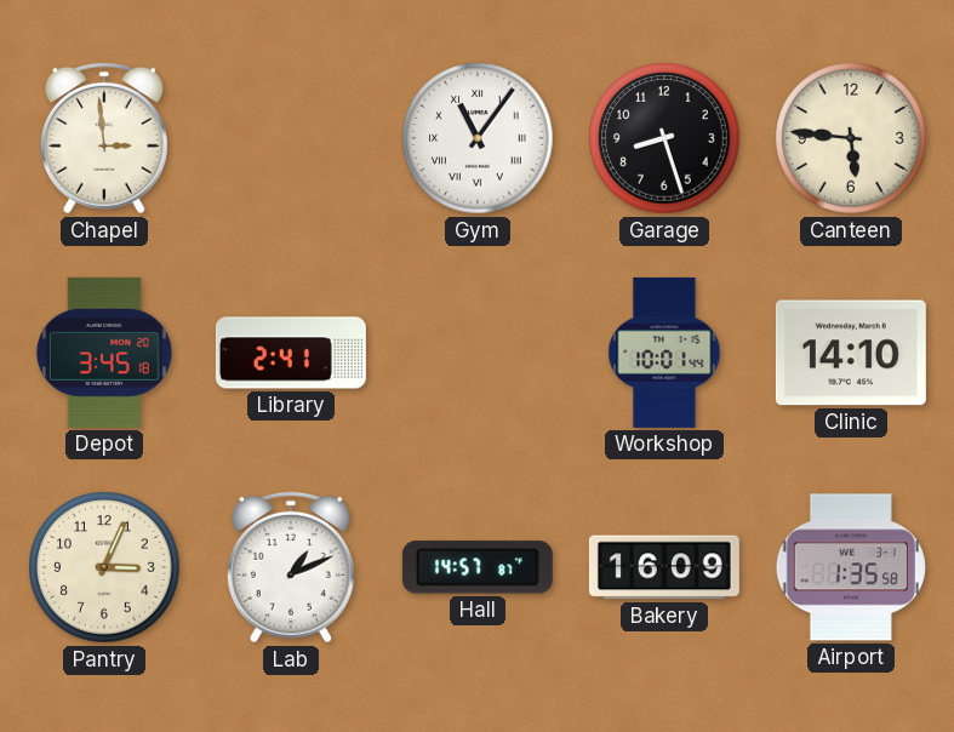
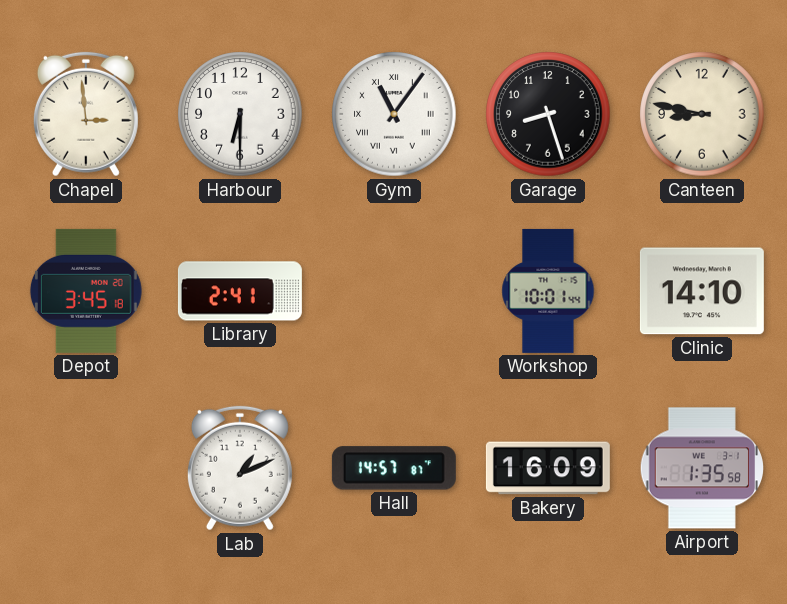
Harbour: none -> 6:30 (240, 114)
Canteen: 5:46 -> 8:47 (702, 114)
Pantry: 3:04 -> none (104, 567)
